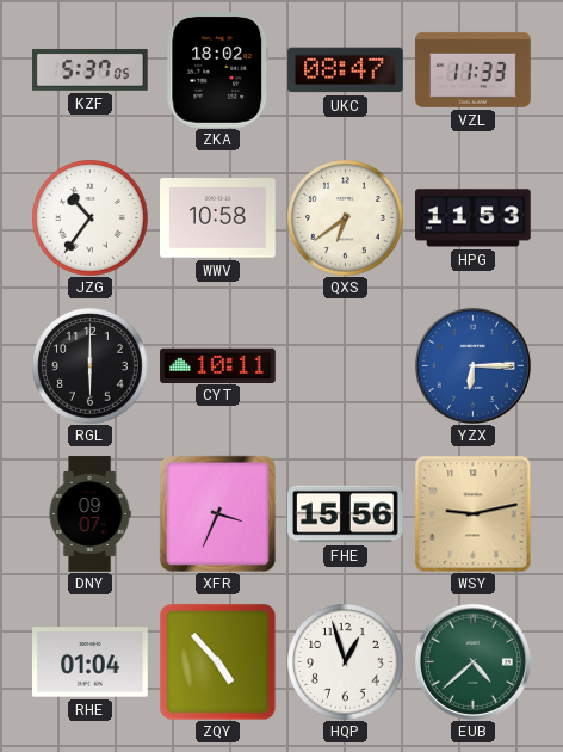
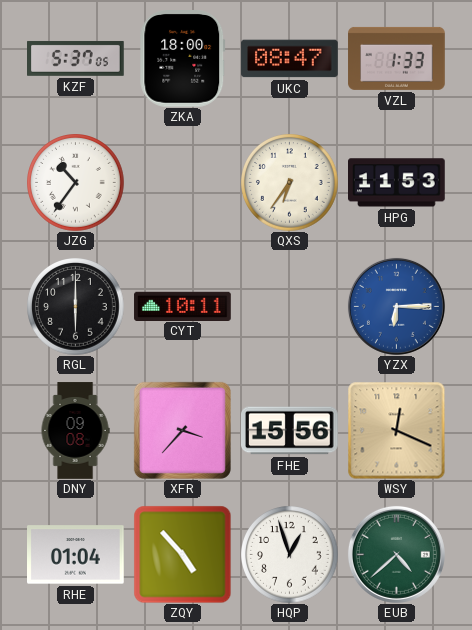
ZKA: 18:02 -> 18:00 (183, 59)
VZL: 11:33 -> 1:33 (397, 58)
WWV: 10:58 -> none (218, 218)
QXS: 6:39 -> 6:36 (290, 183)
DNY: 09:07 -> 09:08 (75, 431)
XFR: 3:34 -> 3:37 (182, 430)
WSY: 9:13 -> 12:19 (396, 430)
